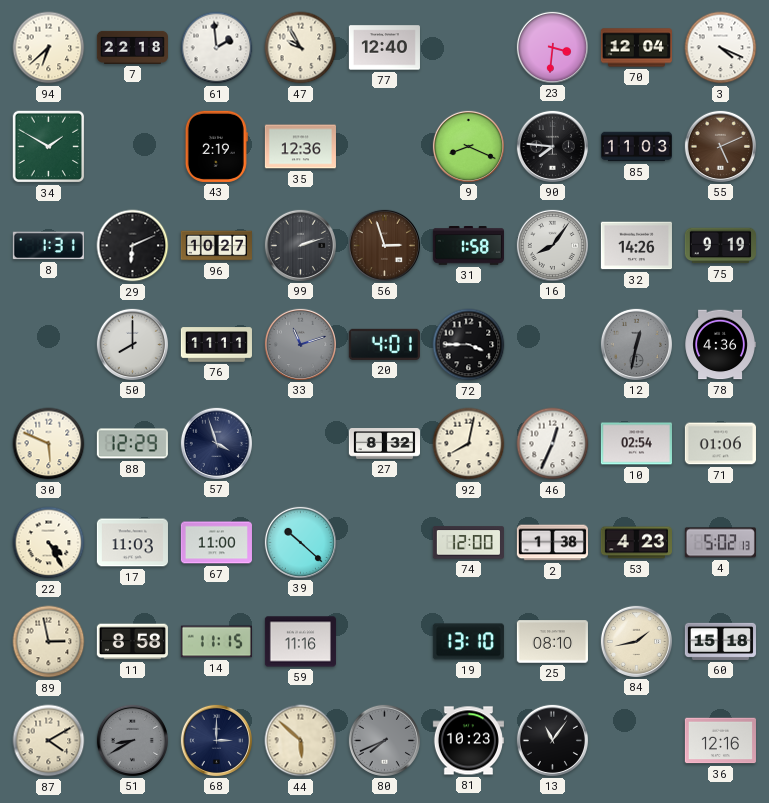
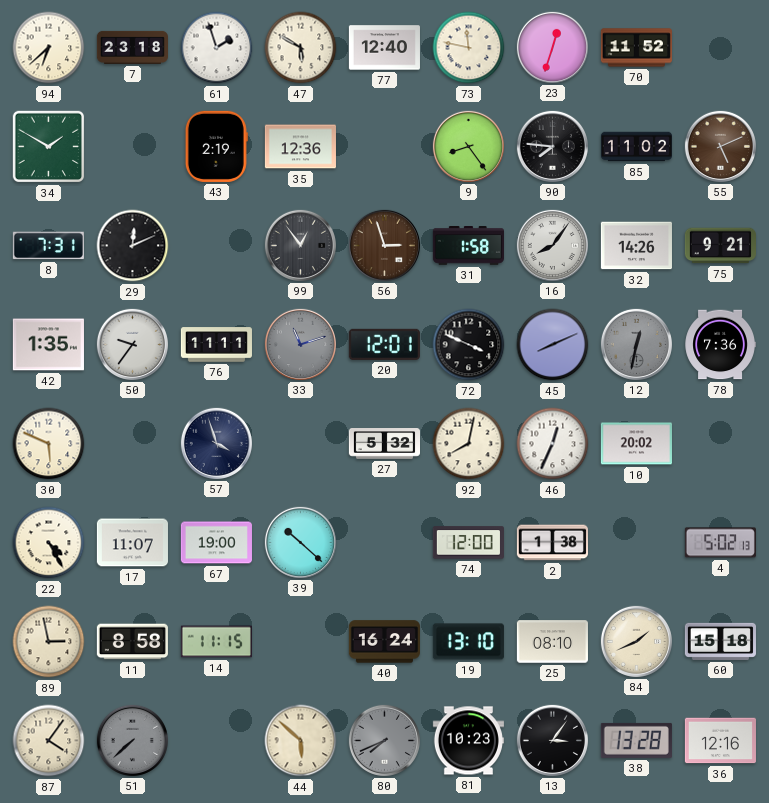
7: 22:18 -> 23:18 (132, 47)
61: 1:59 -> 1:57 (217, 48)
47: 9:55 -> 5:50 (301, 48)
73: none -> 11:47 (469, 48)
23: 3:31 -> 12:33 (552, 47)
70: 12:04 -> 11:52 (636, 48)
3: 4:19 -> none (721, 48)
9: 8:19 -> 8:24 (468, 146)
85: 11:03 -> 11:02 (636, 147)
8: 1:31 -> 7:31 (48, 246)
29: 6:11 -> 12:11 (133, 246)
96: 10:27 -> none (216, 246)
99: 2:12 -> 12:54 (300, 245)
75: 9:19 -> 9:21 (720, 246)
42: none -> 1:35 (48, 345)
50: 8:00 -> 9:36 (132, 344)
20: 4:01 -> 12:01 (384, 344)
72: 3:45 -> 3:49 (469, 345)
45: none -> 8:11 (553, 345)
78: 4:36 -> 7:36 (720, 345)
88: 12:29 -> none (132, 444)
27: 8:32 -> 5:32 (384, 444)
10: 02:54 -> 20:02 (636, 444)
71: 01:06 -> none (720, 444)
17: 11:03 -> 11:07 (132, 543)
67: 11:00 -> 19:00 (216, 543)
53: 4:23 -> none (636, 543)
59: 11:16 -> none (300, 642)
40: none -> 16:24 (384, 642)
84: 1:43 -> 1:41 (636, 641)
87: 4:10 -> 4:06 (49, 741)
51: 8:40 -> 7:38 (132, 740)
68: 3:00 -> none (216, 740)
13: 11:06 -> 3:06 (552, 740)
38: none -> 13:28 (636, 740)
